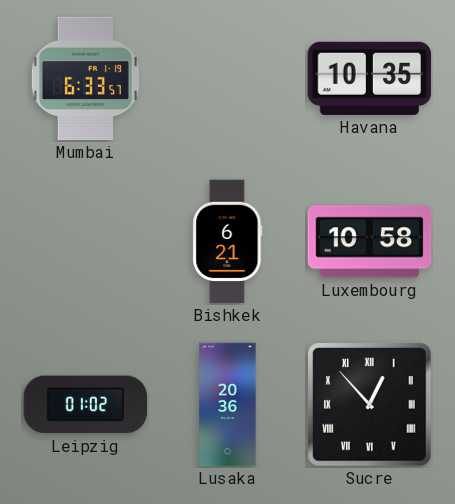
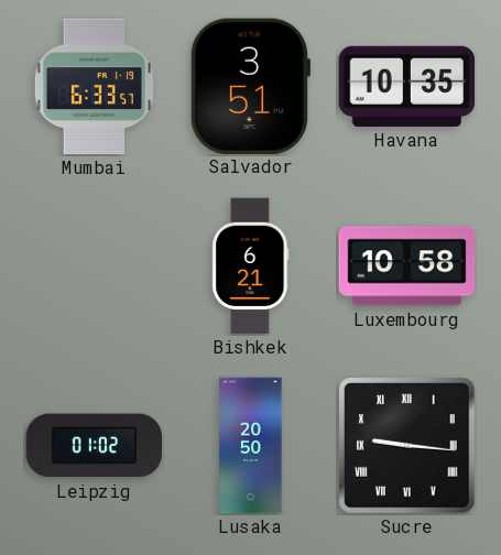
Salvador: none -> 3:51 (250, 86)
Lusaka: 20:36 -> 20:50 (251, 446)
Sucre: 12:53 -> 9:16 (407, 446)
